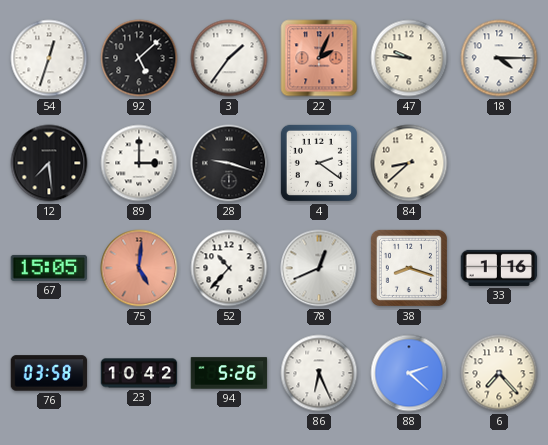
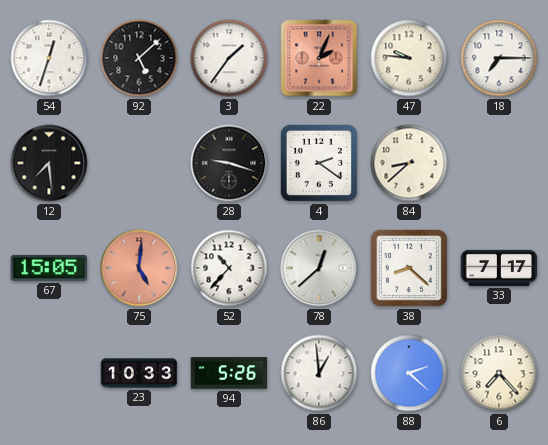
18: 4:15 -> 7:15 (499, 58)
89: 3:00 -> none (139, 163)
78: 12:41 -> 12:38 (319, 268)
38: 8:18 -> 8:22 (409, 268)
33: 1:16 -> 7:17 (499, 268)
76: 03:58 -> none (49, 373)
23: 10:42 -> 10:33 (139, 373)
86: 6:26 -> 12:59 (319, 373)
